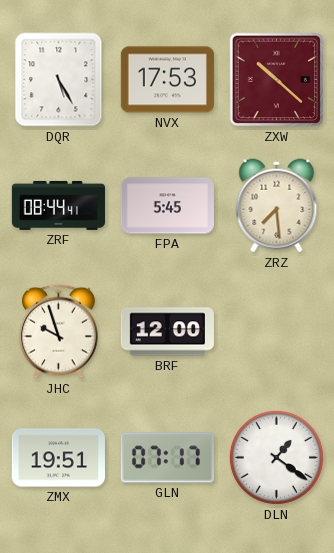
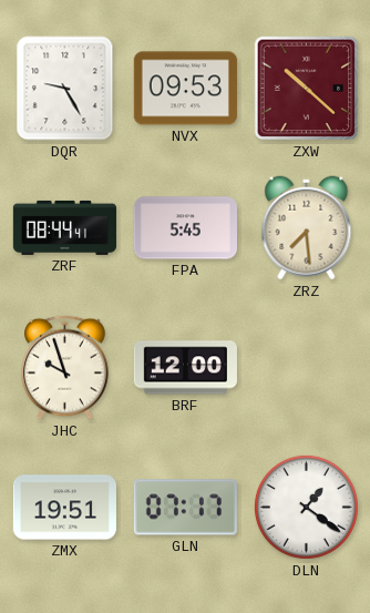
DQR: 5:25 -> 9:25 (65, 89)
NVX: 17:53 -> 09:53 (185, 89)
